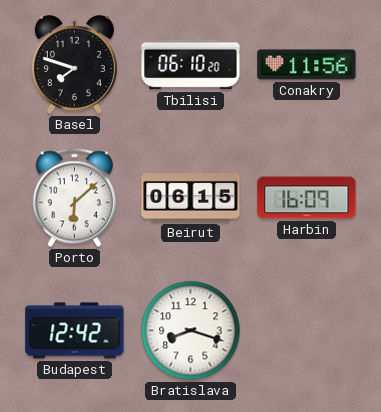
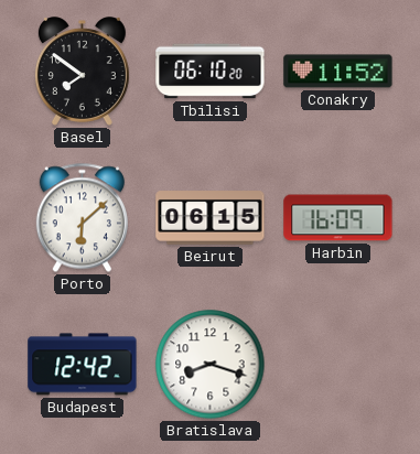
Basel: 7:48 -> 7:51 (82, 72)
Conakry: 11:56 -> 11:52 (338, 72)
